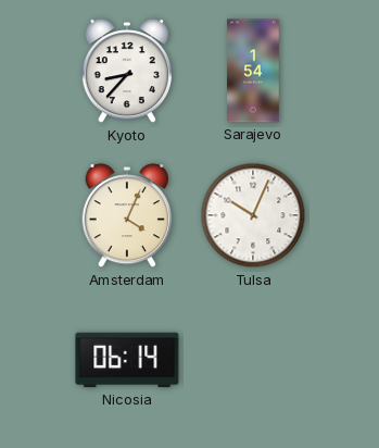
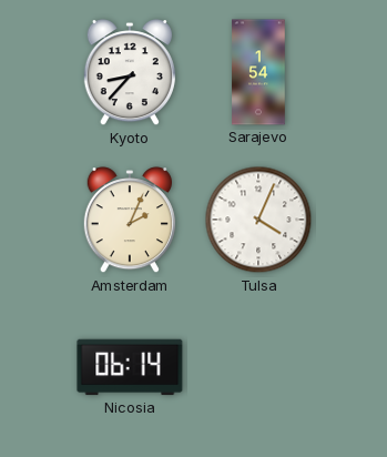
Amsterdam: 4:04 -> 2:04 (130, 221)
Tulsa: 10:04 -> 4:04 (258, 220)
